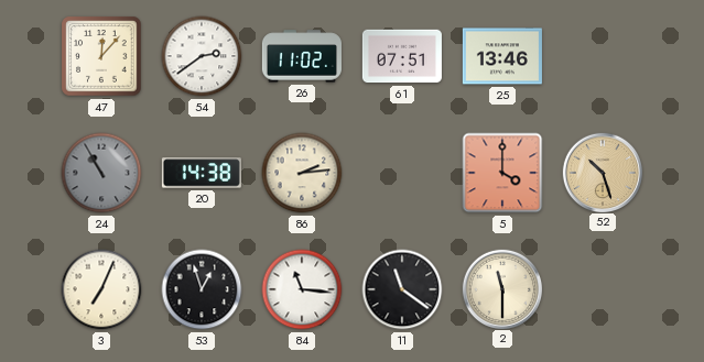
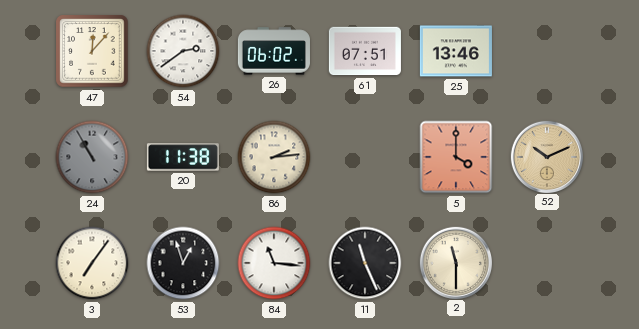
26: 11:02 -> 06:02 (274, 51)
20: 14:38 -> 11:38 (183, 157)
52: 10:27 -> 10:11 (546, 156)
3: 7:04 -> 7:06 (92, 263)
11: 11:21 -> 11:26 (365, 263)
